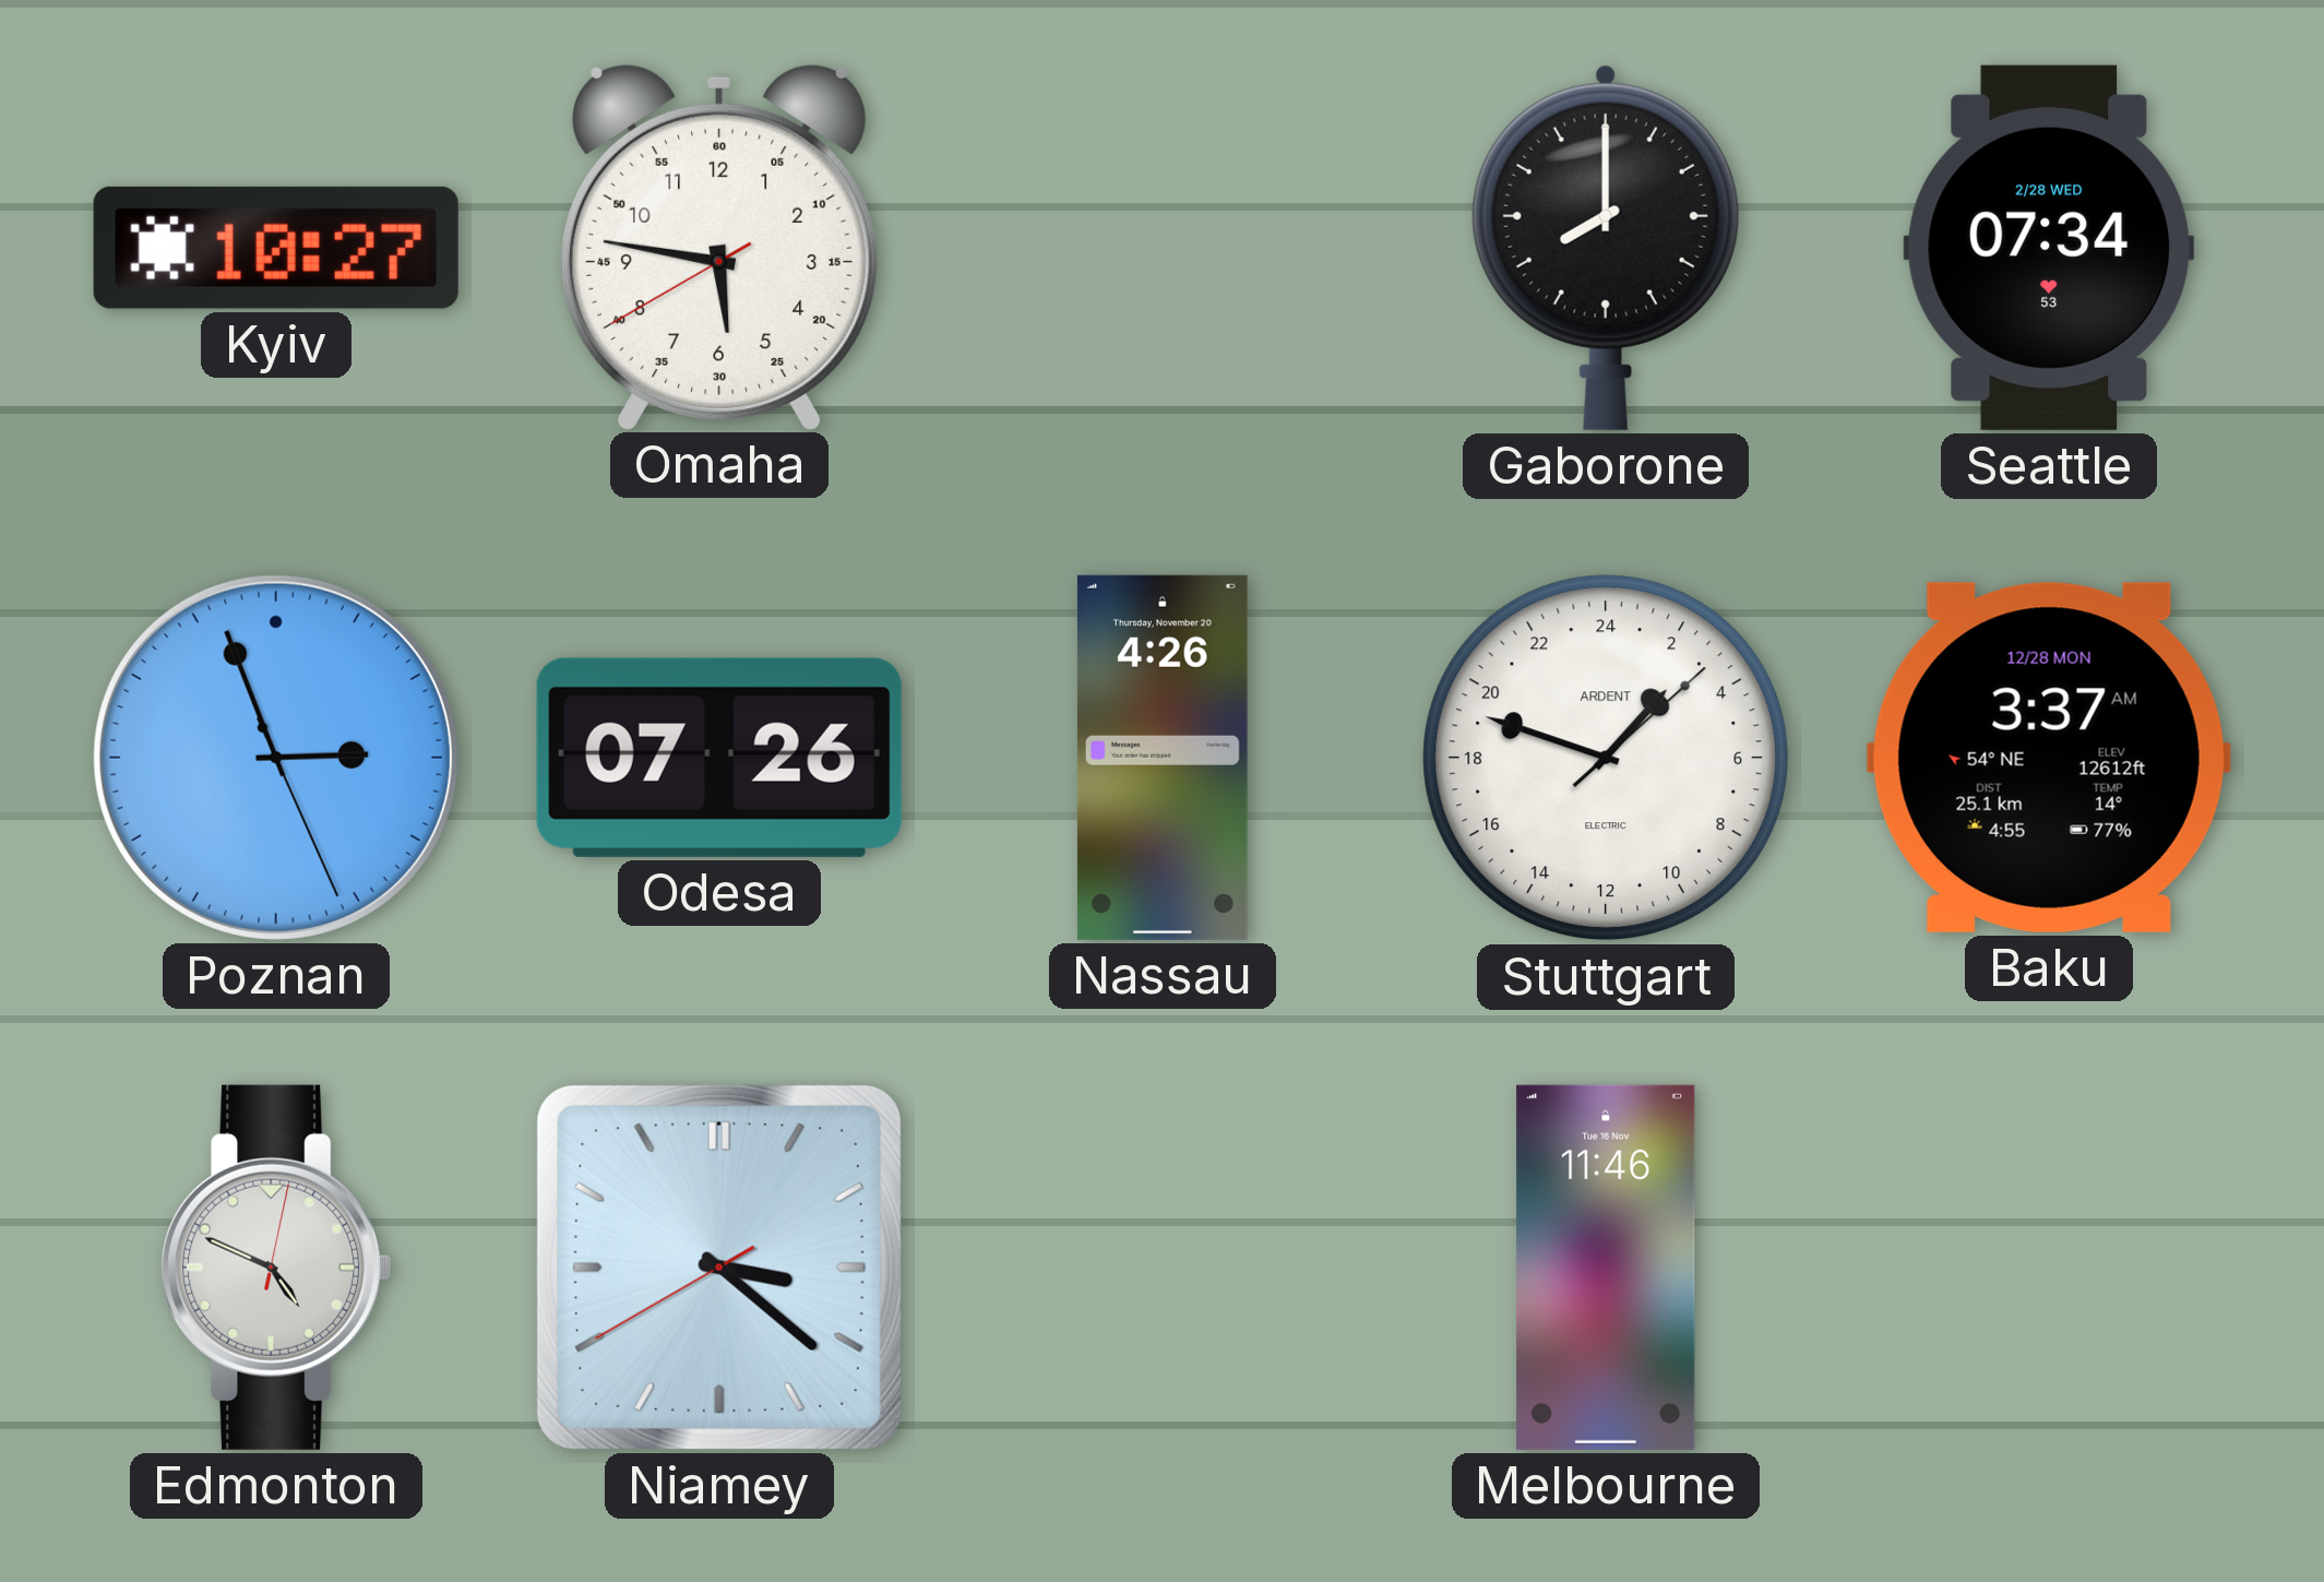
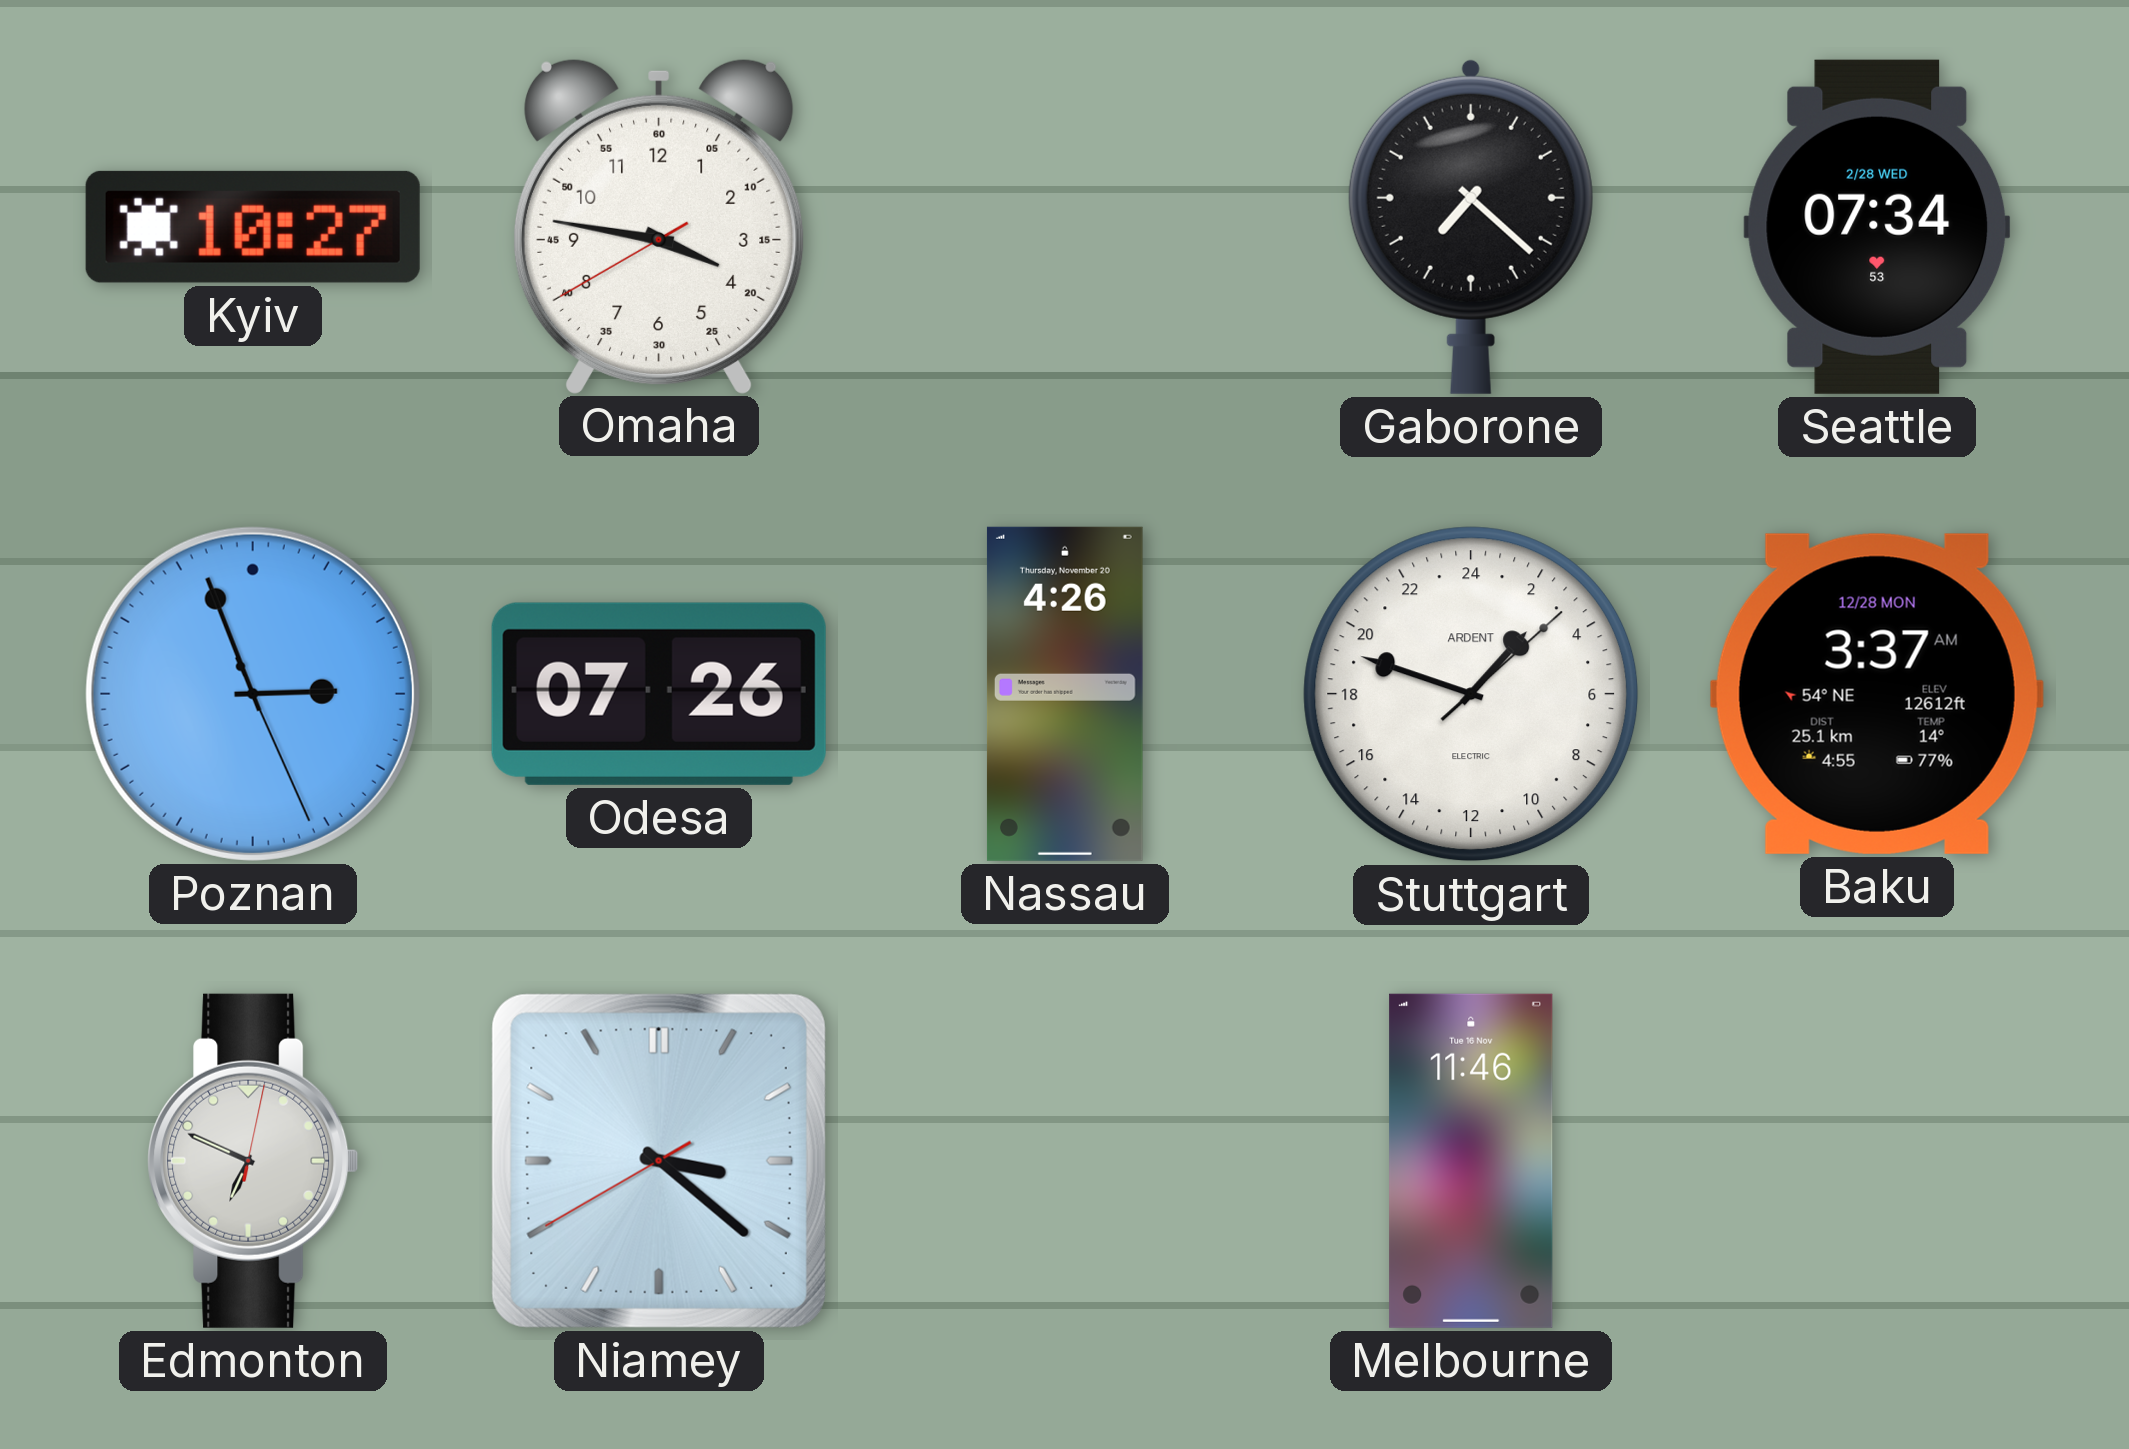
Omaha: 5:46 -> 3:46 (659, 226)
Gaborone: 8:00 -> 7:22 (1471, 226)
Edmonton: 4:49 -> 6:49 (253, 1161)
